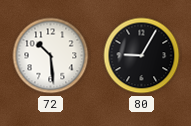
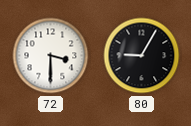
72: 10:29 -> 3:30 (51, 56)
